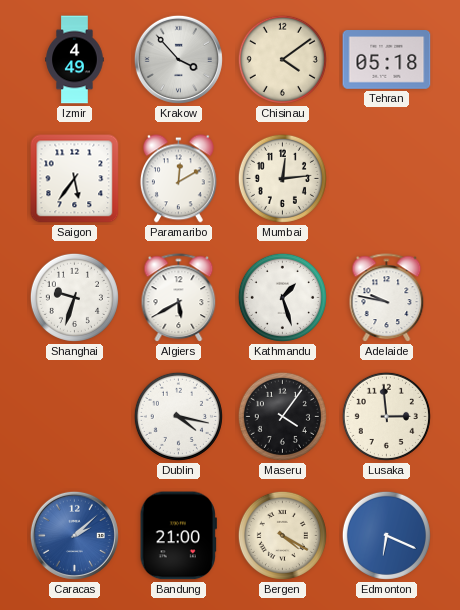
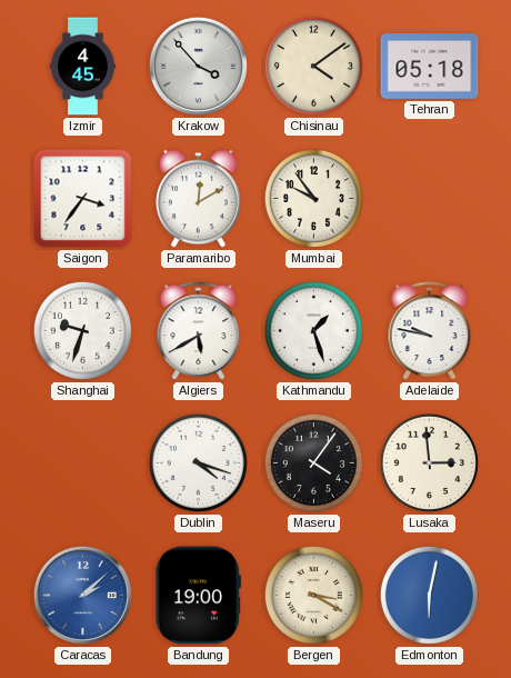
Izmir: 4:49 -> 4:45 (83, 67)
Saigon: 5:36 -> 3:36 (83, 199)
Mumbai: 12:14 -> 9:54 (313, 198)
Dublin: 4:17 -> 4:18 (198, 462)
Bandung: 21:00 -> 19:00 (198, 596)
Bergen: 4:20 -> 3:20 (313, 595)
Edmonton: 6:19 -> 6:02 (429, 595)
